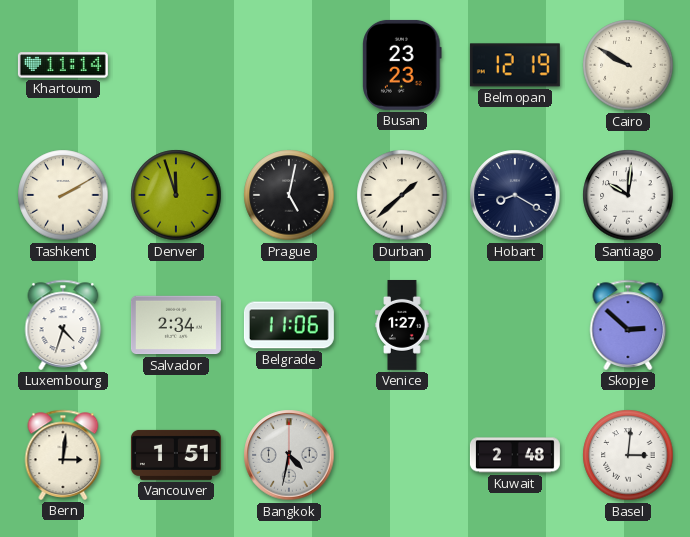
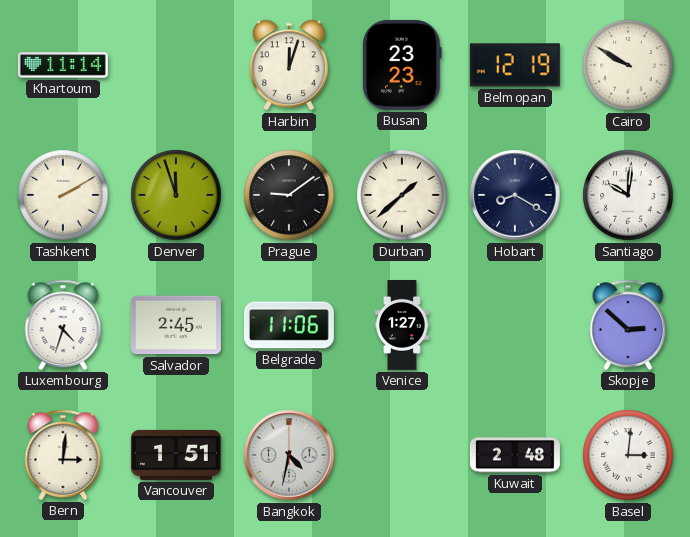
Harbin: none -> 12:03 (289, 65)
Prague: 5:02 -> 9:09 (289, 195)
Salvador: 2:34 -> 2:45 (176, 325)
